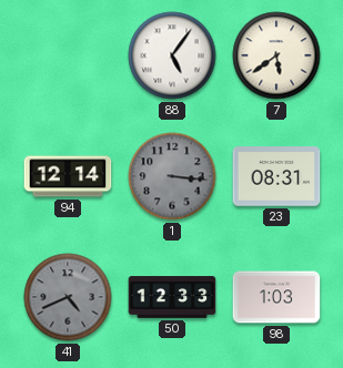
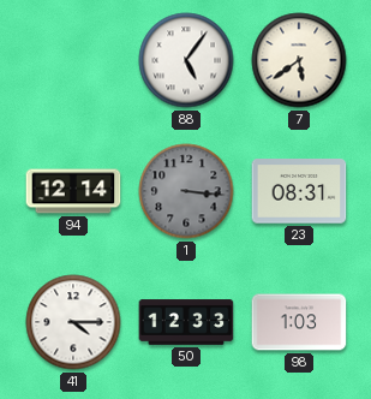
41: 4:41 -> 4:15 (73, 322)
41 dial: grey -> white (73, 322)
